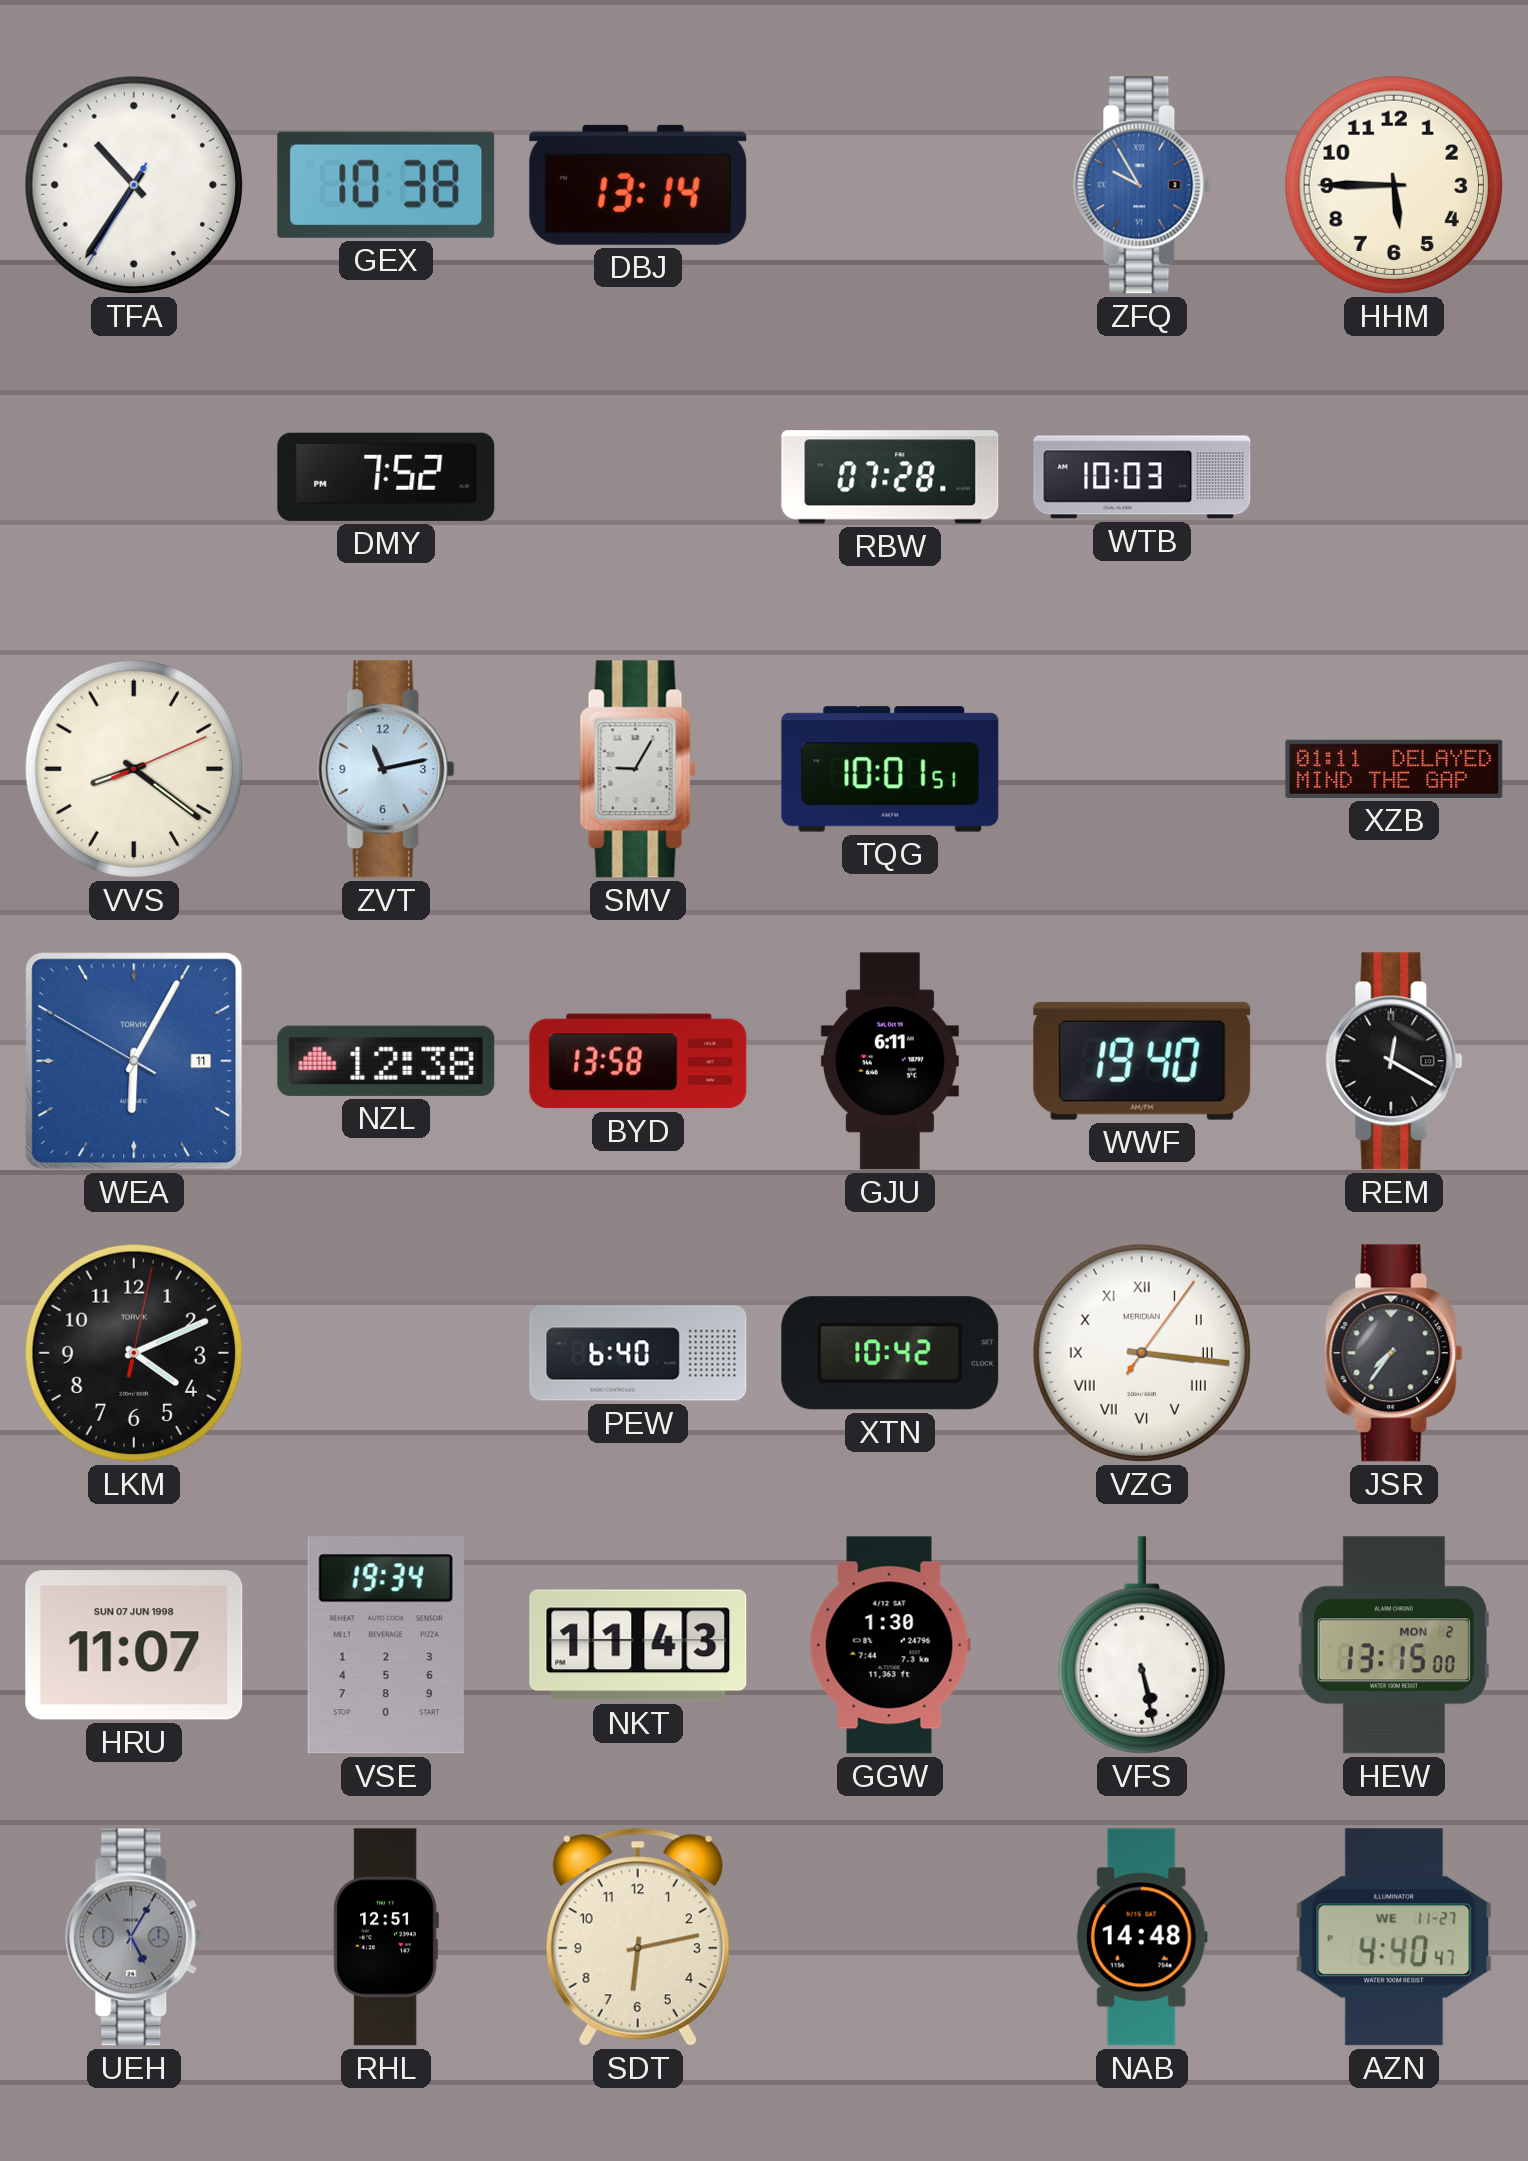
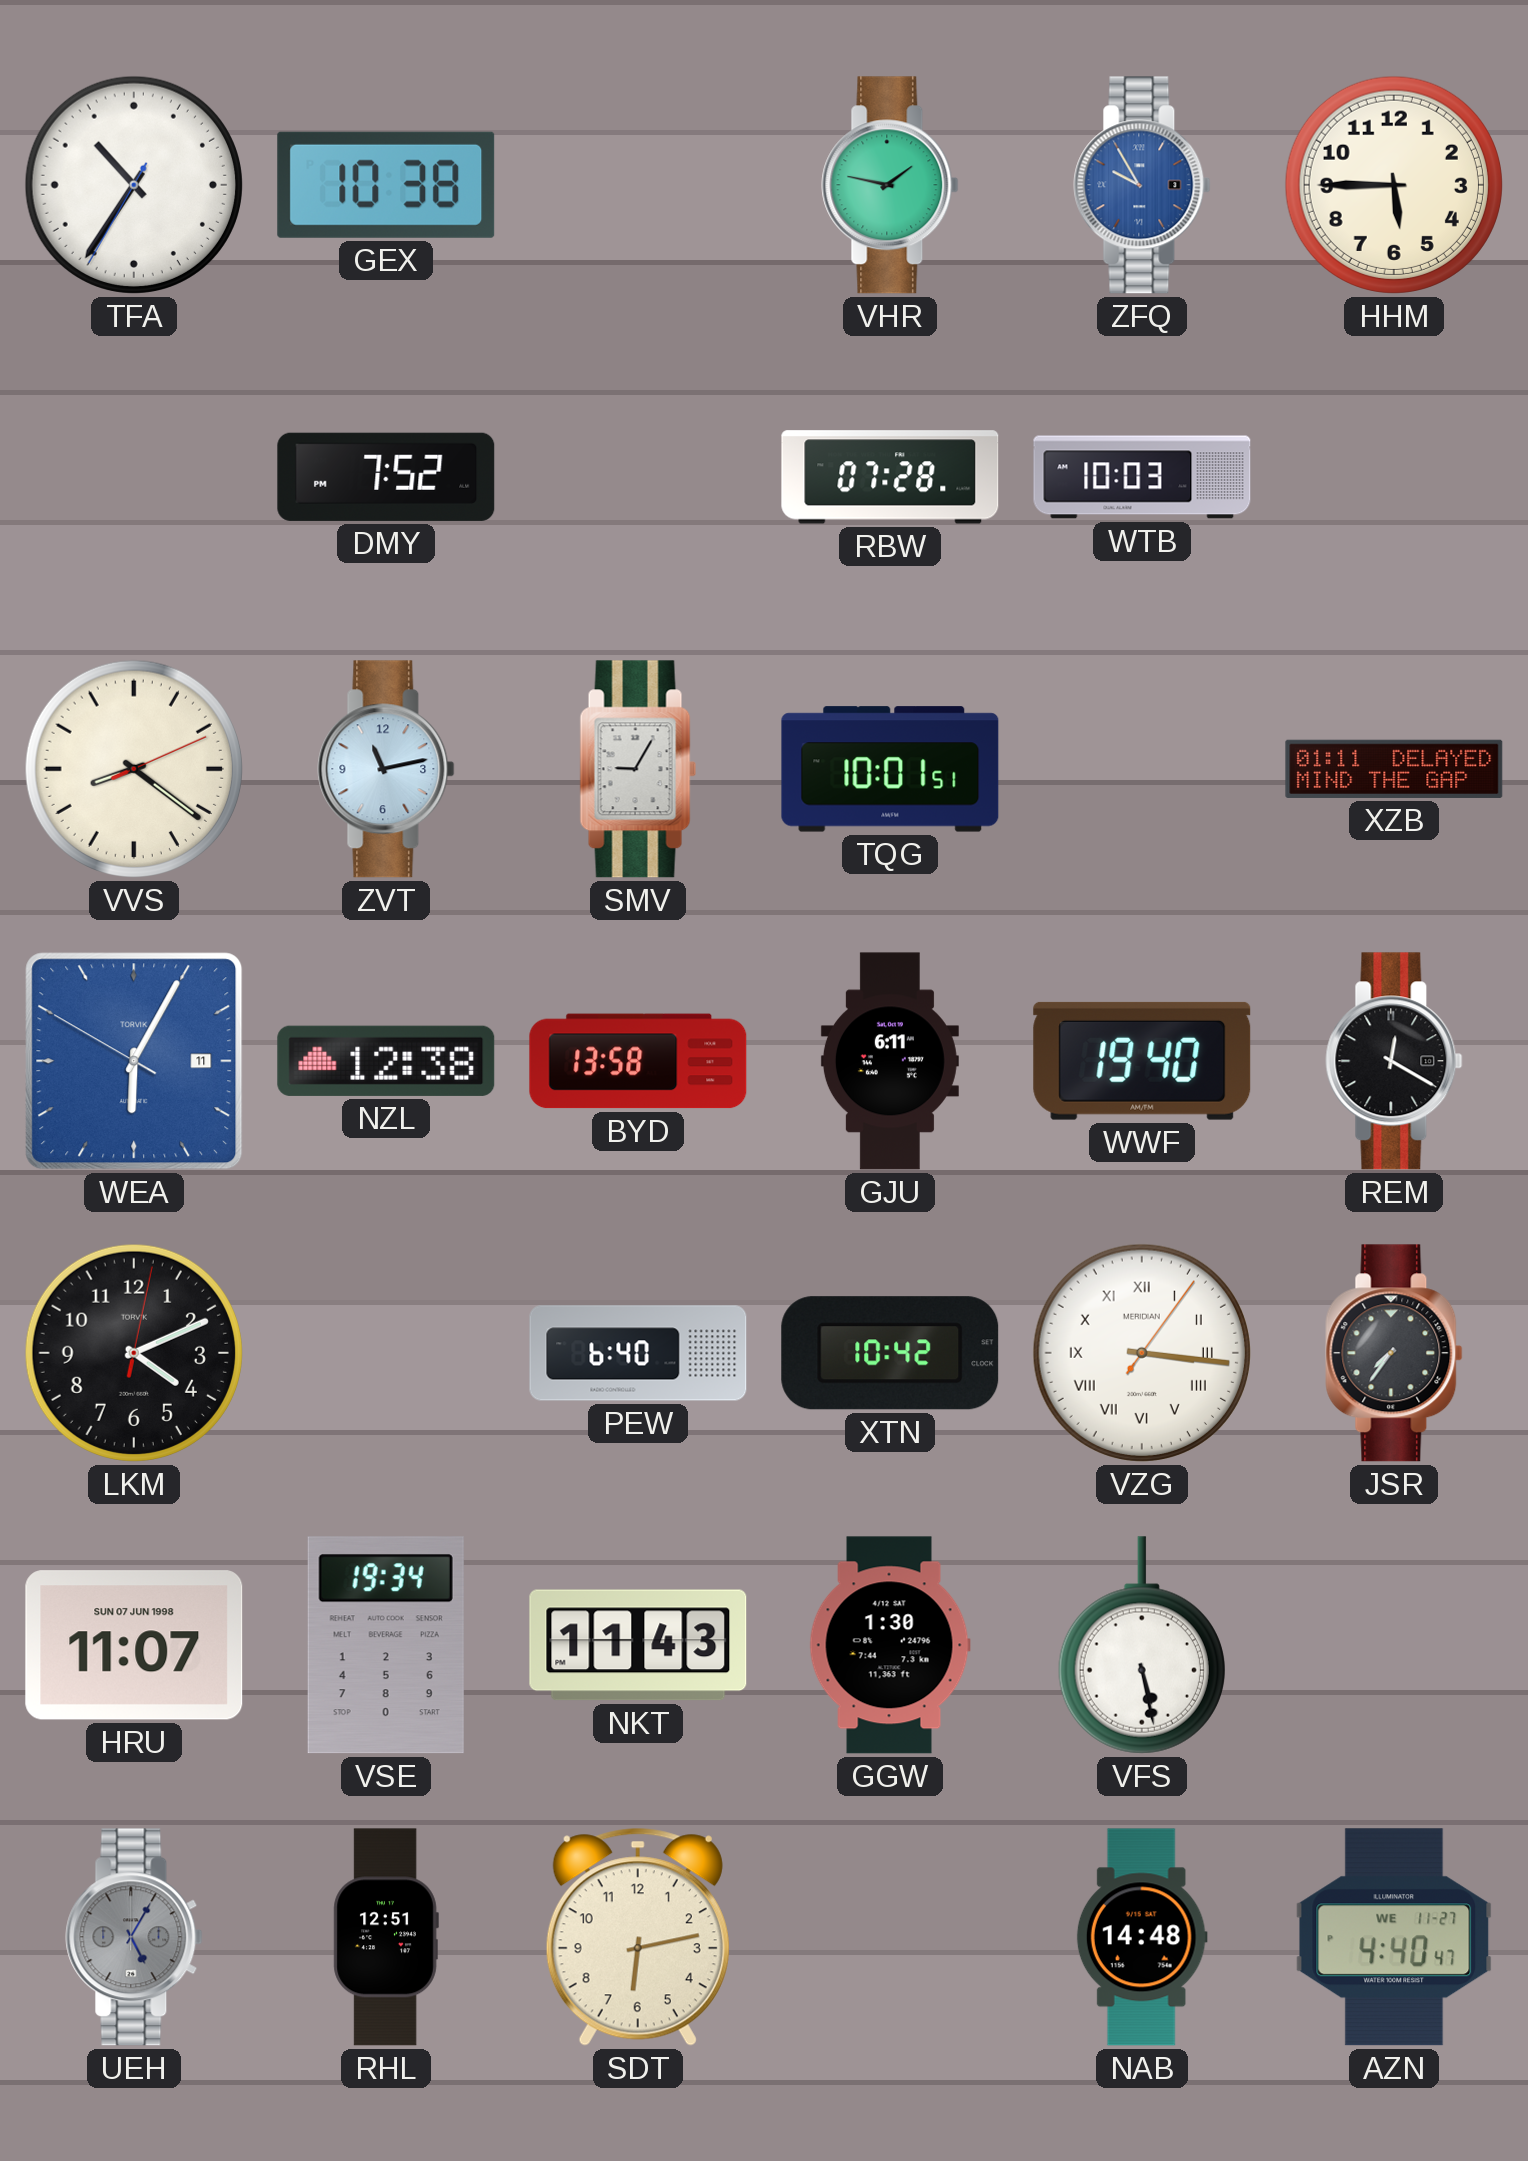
DBJ: 13:14 -> none (638, 185)
VHR: none -> 1:47 (890, 185)
HEW: 13:15 -> none (1394, 1645)
